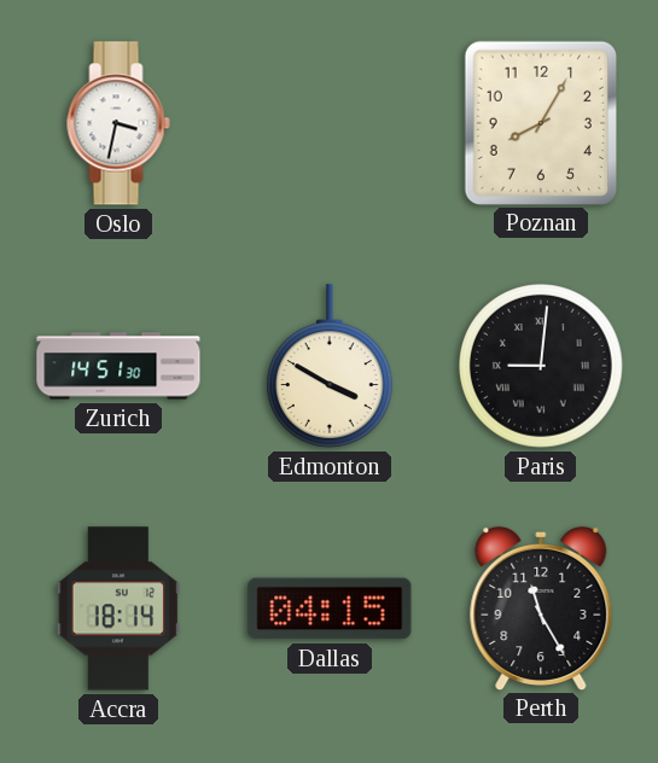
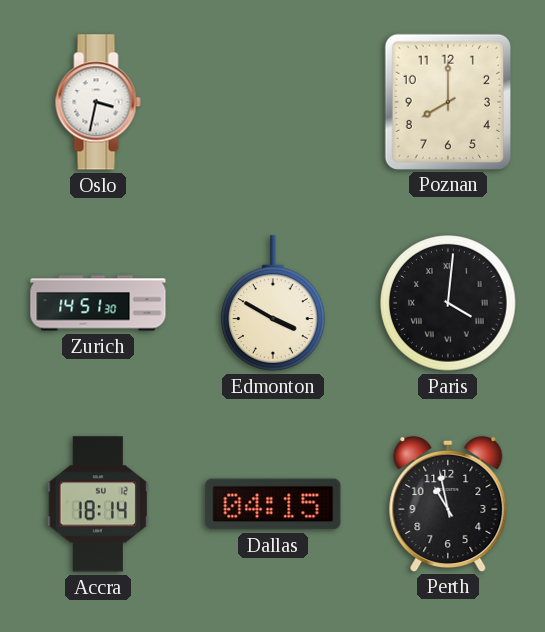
Poznan: 8:05 -> 8:00 (447, 101)
Paris: 9:01 -> 4:01 (448, 303)
Perth: 11:25 -> 10:58 (448, 503)
